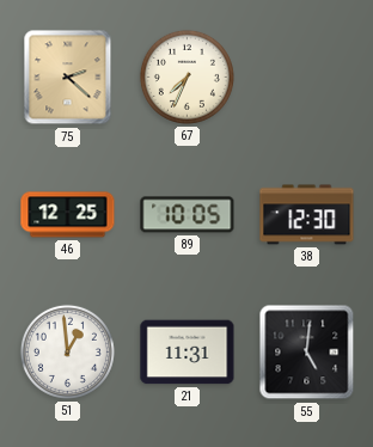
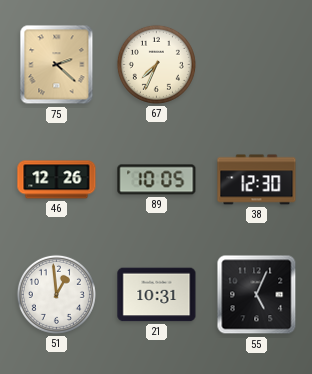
46: 12:25 -> 12:26 (57, 180)
21: 11:31 -> 10:31 (157, 295)
55: 5:01 -> 5:04 (257, 295)
